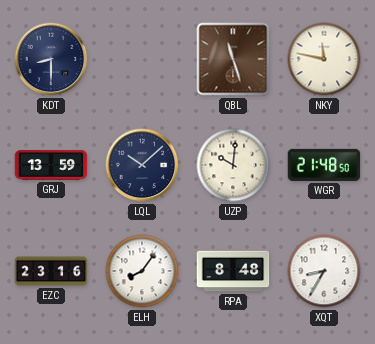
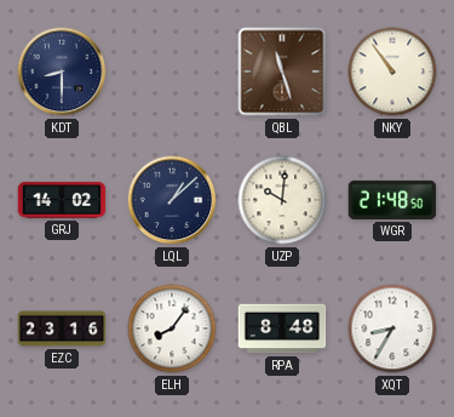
NKY: 11:47 -> 10:54 (392, 72)
GRJ: 13:59 -> 14:02 (62, 200)
LQL: 10:08 -> 1:08 (172, 200)
